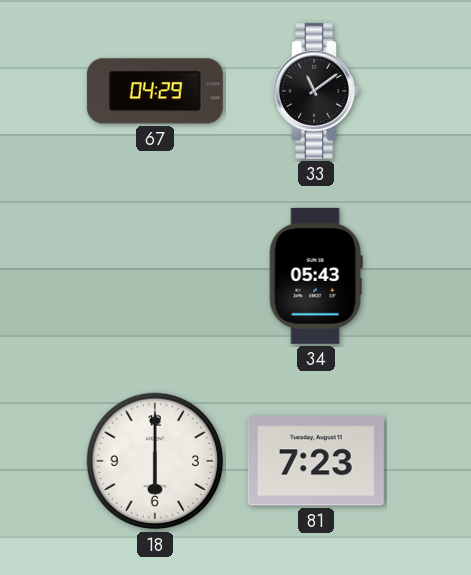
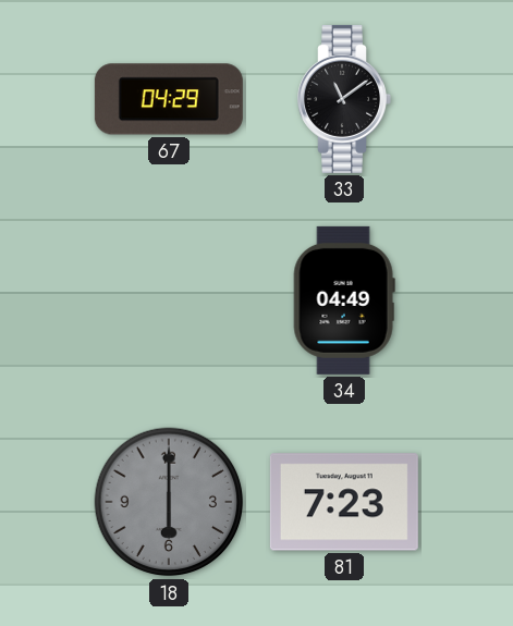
34: 05:43 -> 04:49 (344, 300)
18 dial: white -> grey (169, 502)
